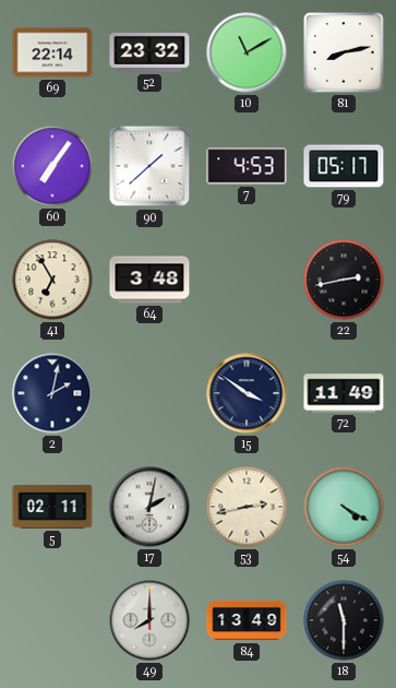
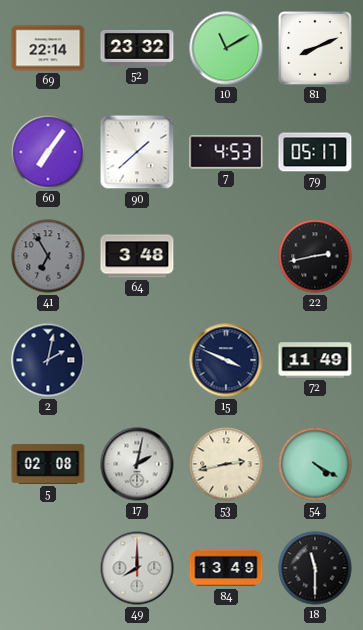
81: 8:13 -> 8:11 (316, 49)
41 dial: cream -> grey (48, 256)
15: 3:51 -> 3:49 (226, 360)
5: 02:11 -> 02:08 (48, 464)
